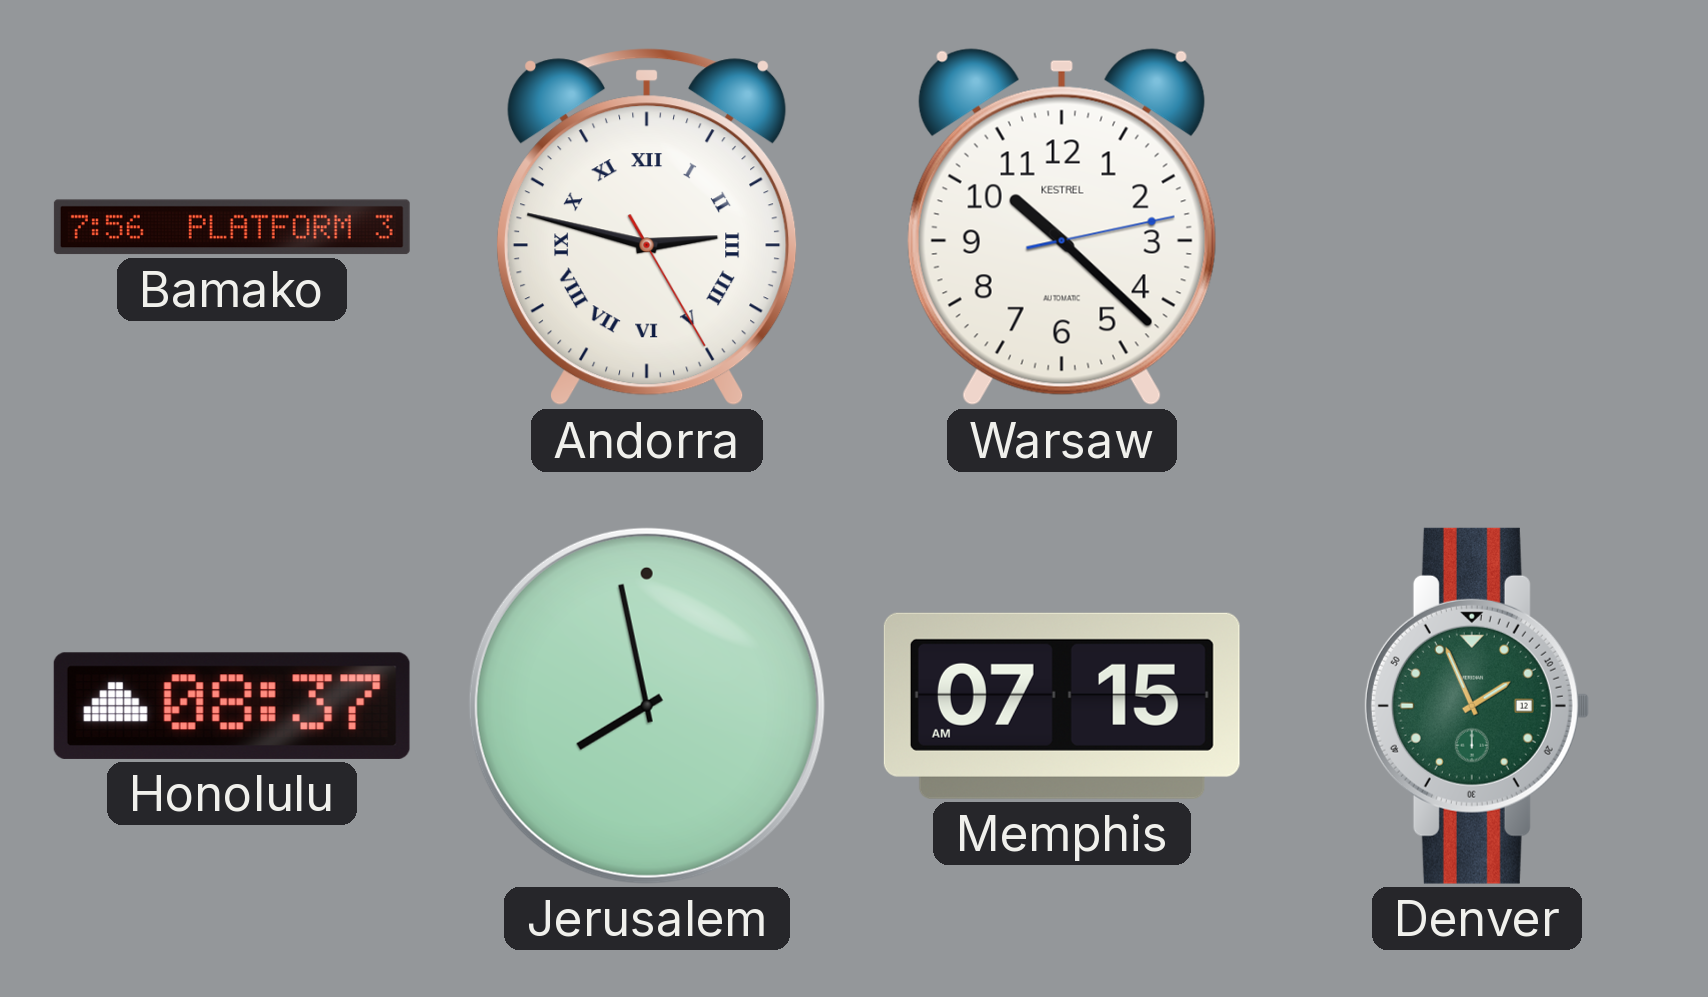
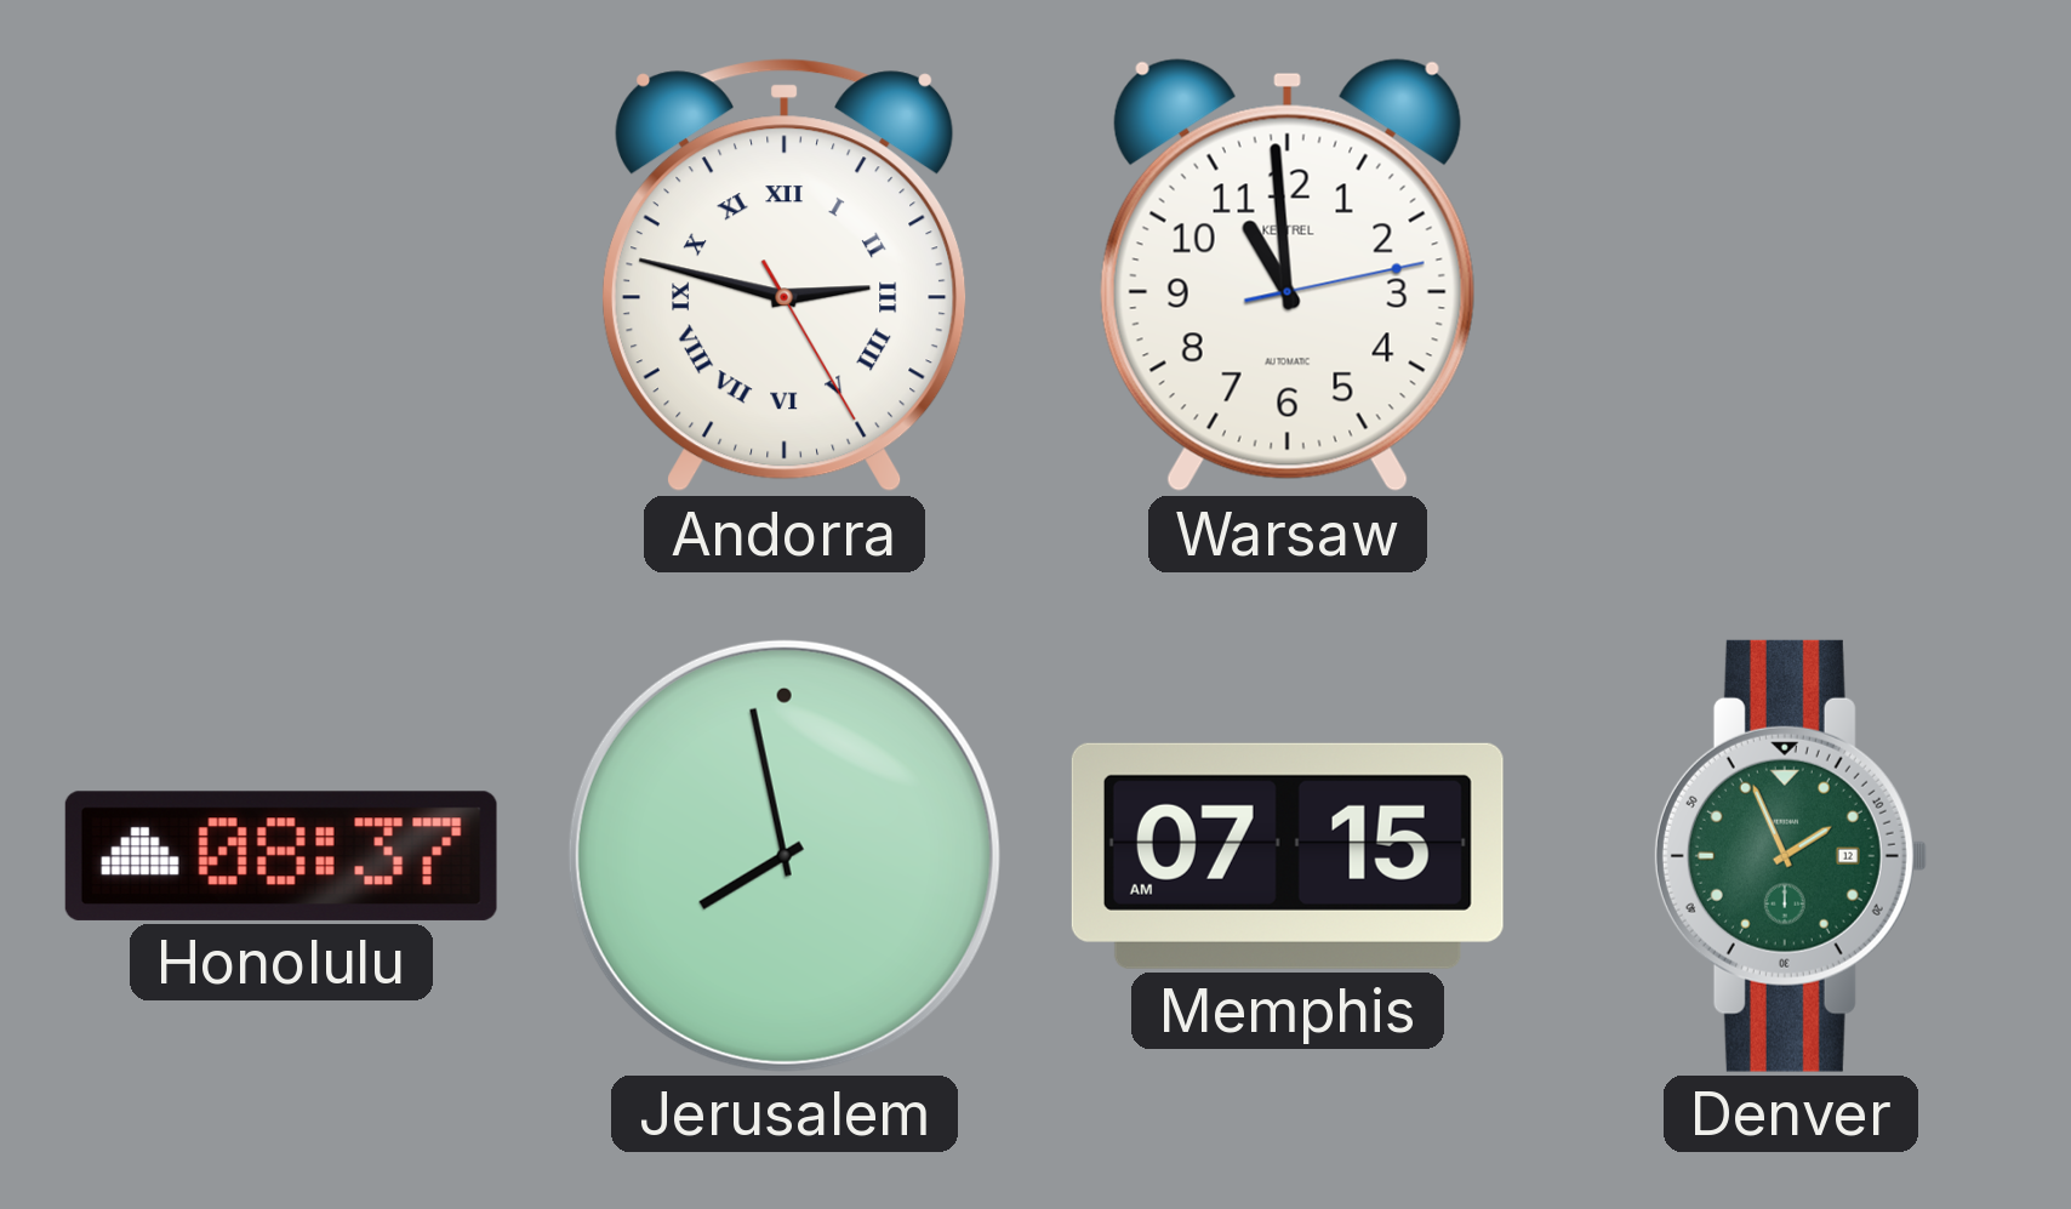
Bamako: 7:56 -> none (232, 227)
Warsaw: 10:22 -> 10:59 (1288, 275)
